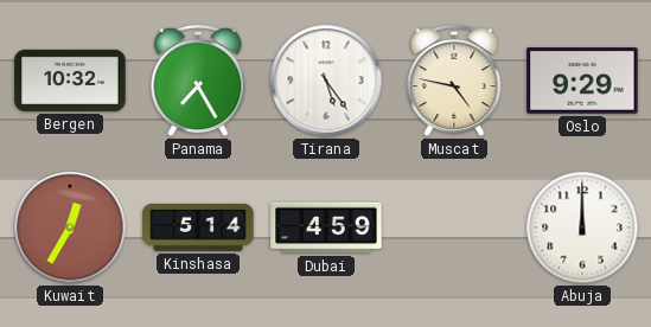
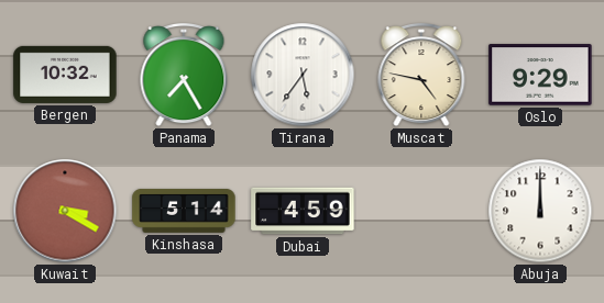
Tirana: 5:24 -> 5:36 (303, 75)
Kuwait: 12:35 -> 3:20 (65, 211)
